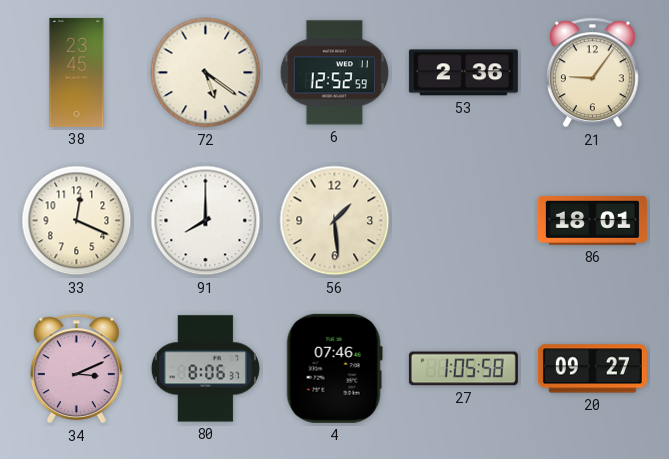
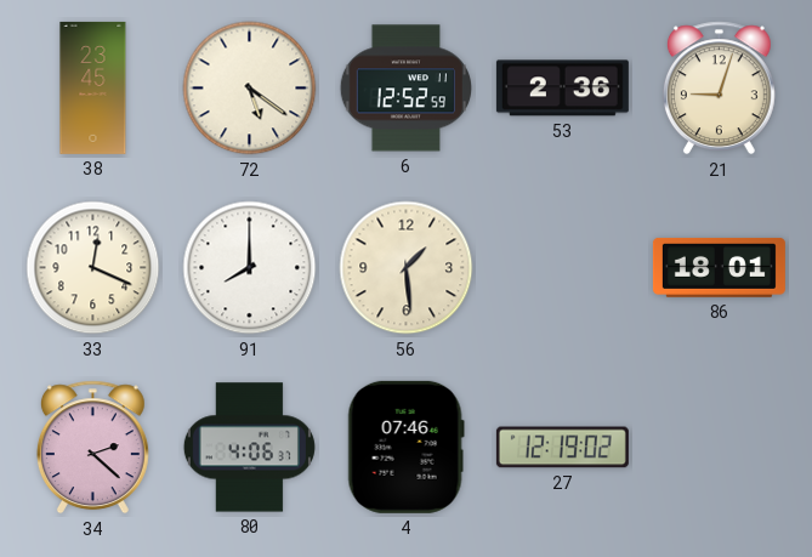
21: 9:06 -> 9:03 (719, 89)
34: 3:11 -> 2:22 (92, 448)
80: 8:06 -> 4:06 (249, 448)
27: 1:05 -> 12:19 (562, 448)
20: 09:27 -> none (592, 369)
